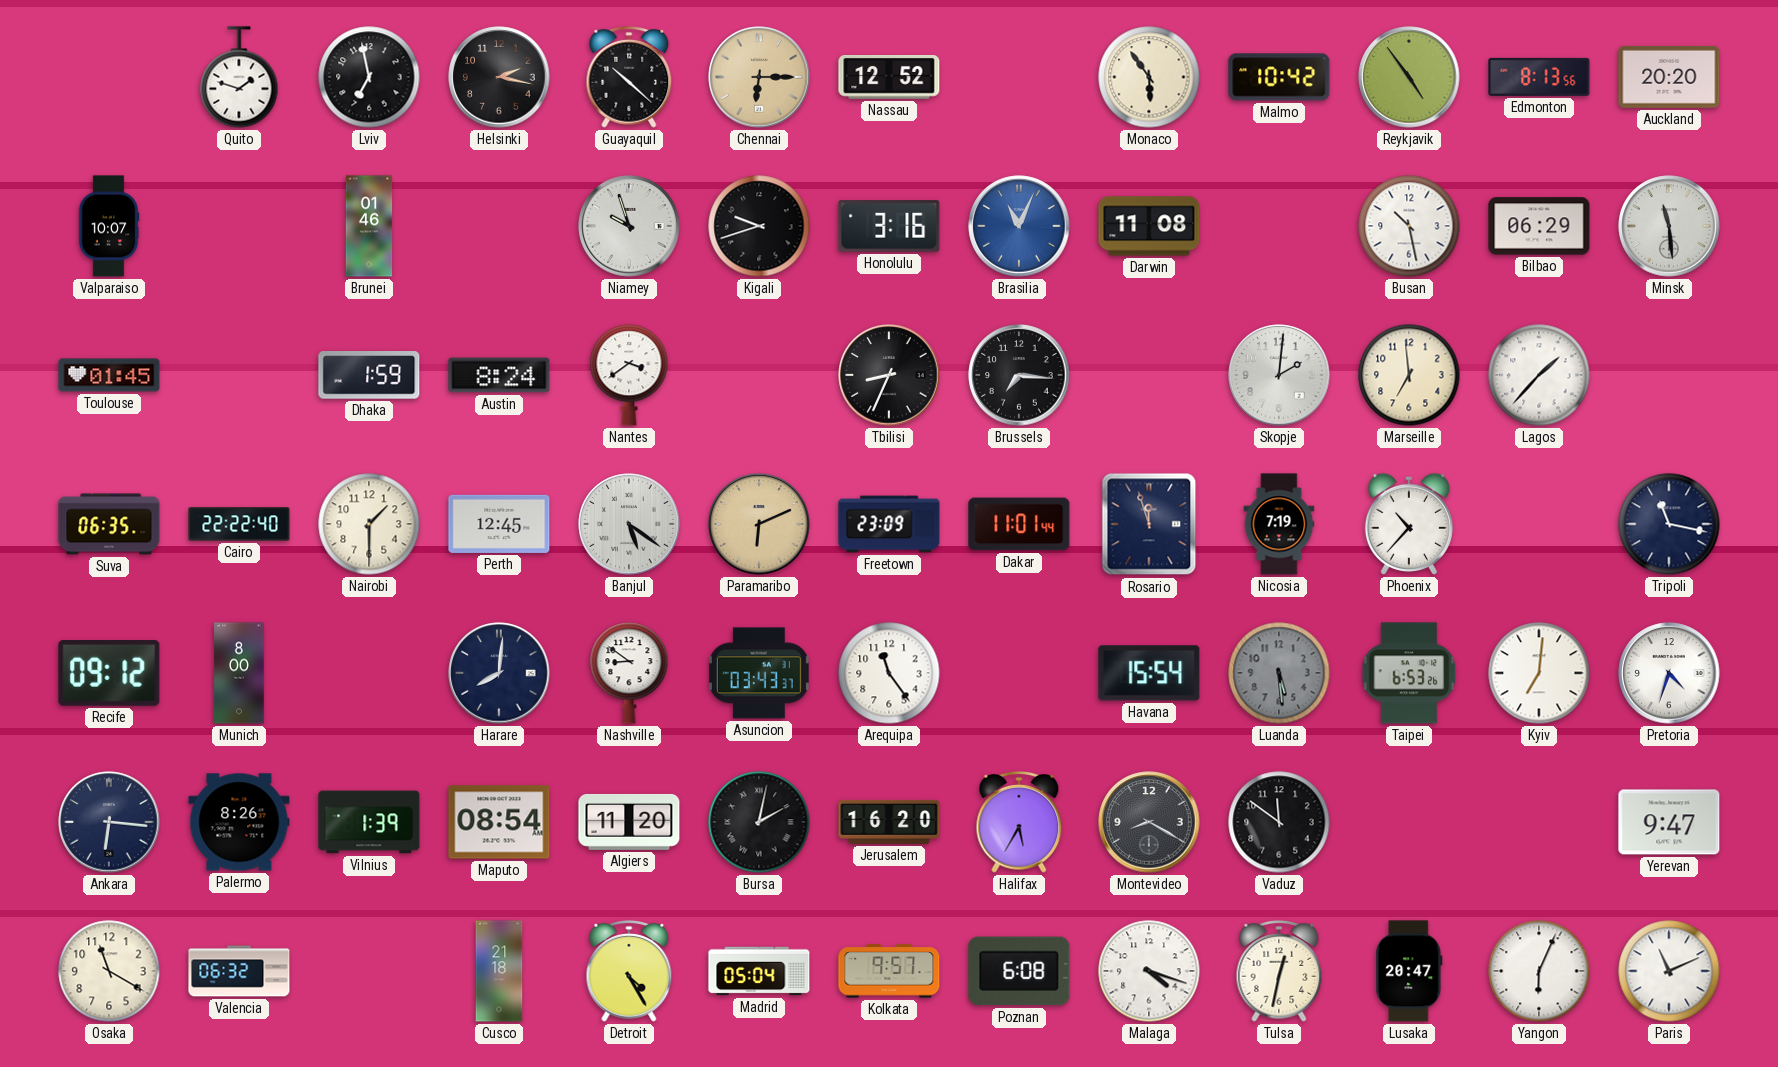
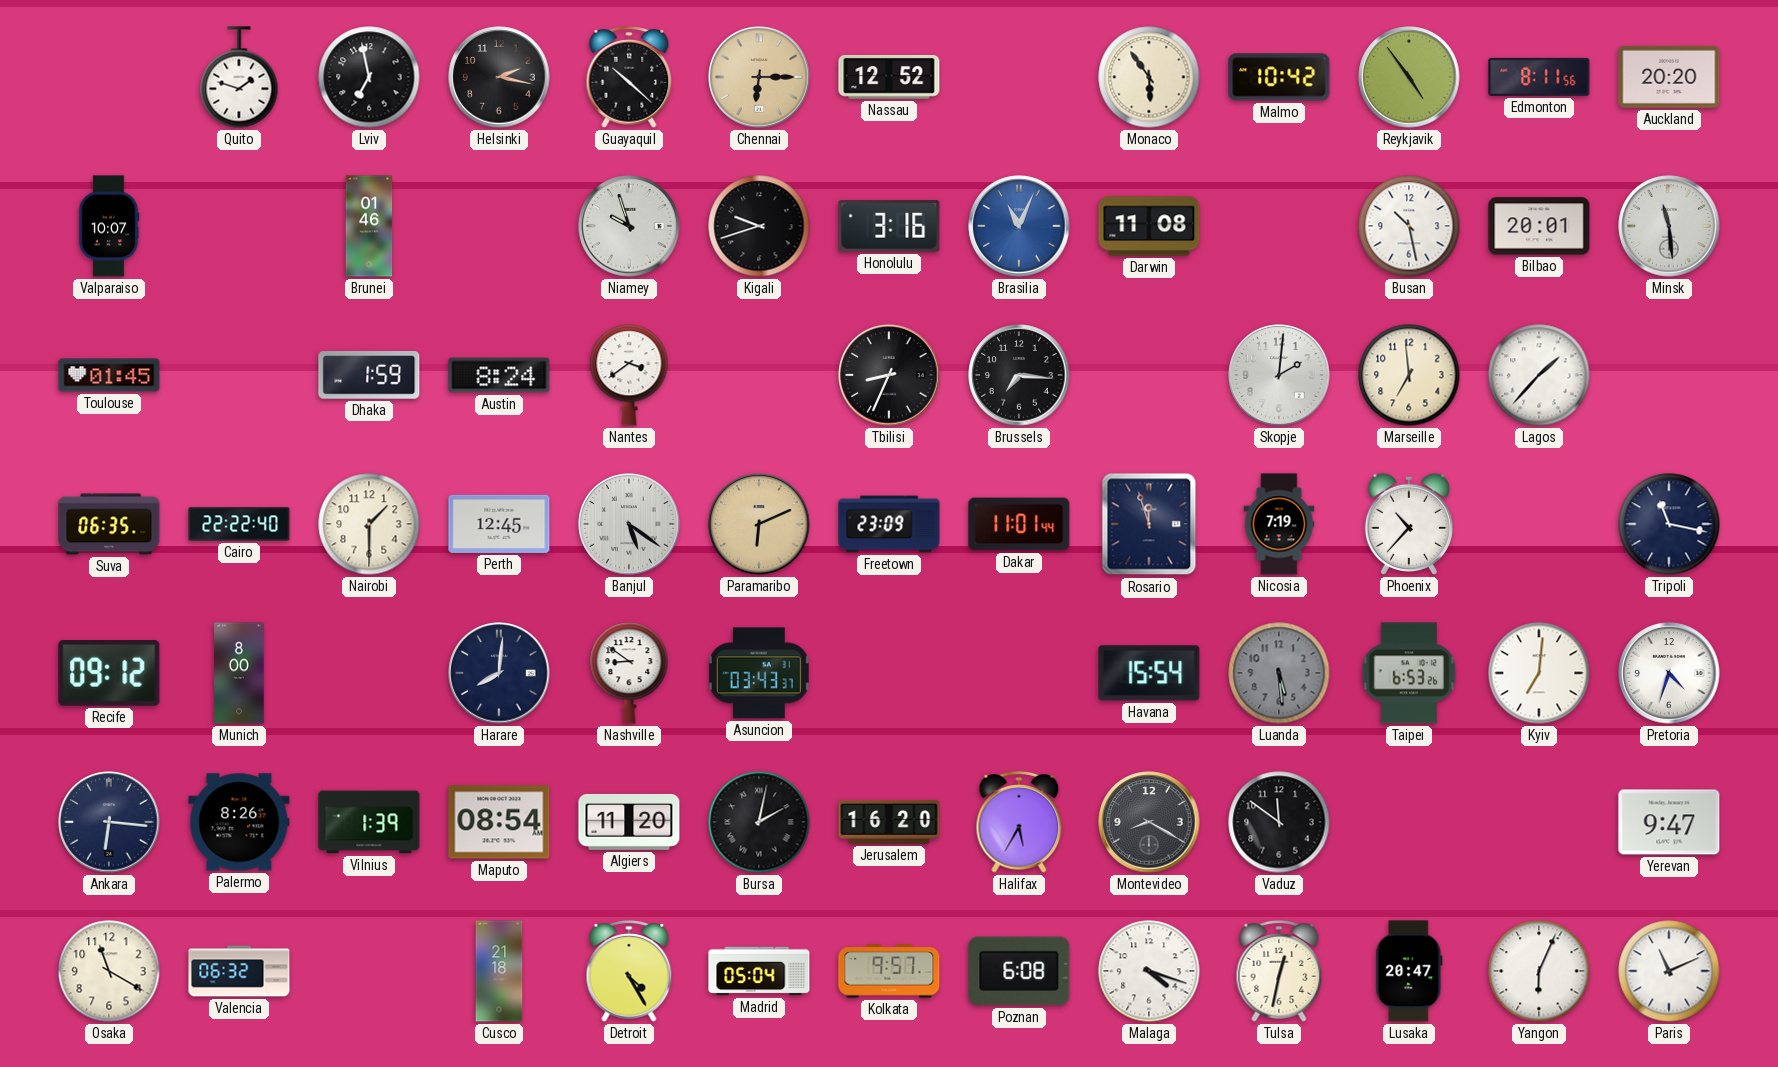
Edmonton: 8:13 -> 8:11 (1539, 77)
Bilbao: 06:29 -> 20:01 (1539, 226)
Arequipa: 11:24 -> none (889, 673)
